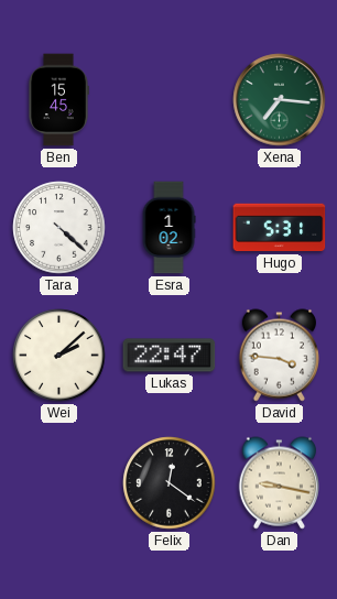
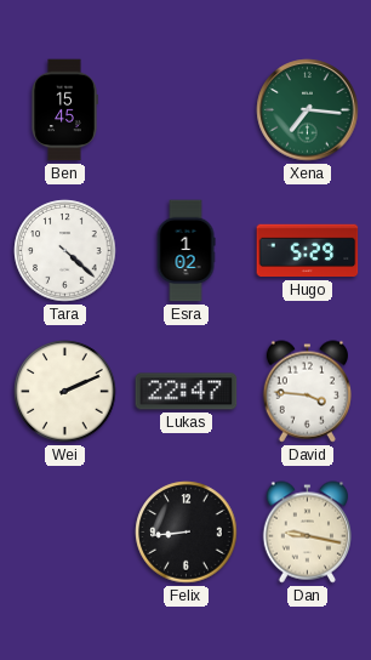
Hugo: 5:31 -> 5:29 (308, 251)
Wei: 2:08 -> 2:11 (65, 392)
Felix: 12:21 -> 8:44 (187, 533)
